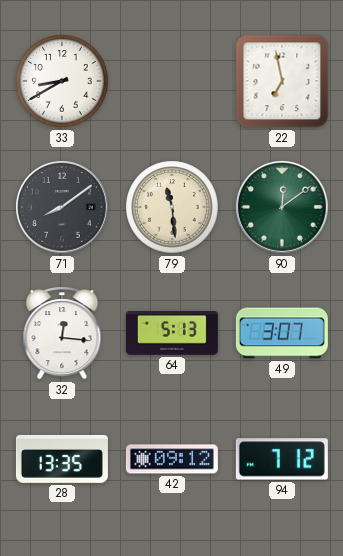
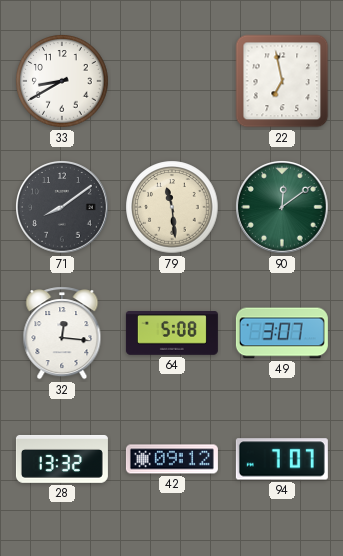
64: 5:13 -> 5:08 (172, 334)
28: 13:35 -> 13:32 (62, 459)
94: 7:12 -> 7:07 (282, 459)
